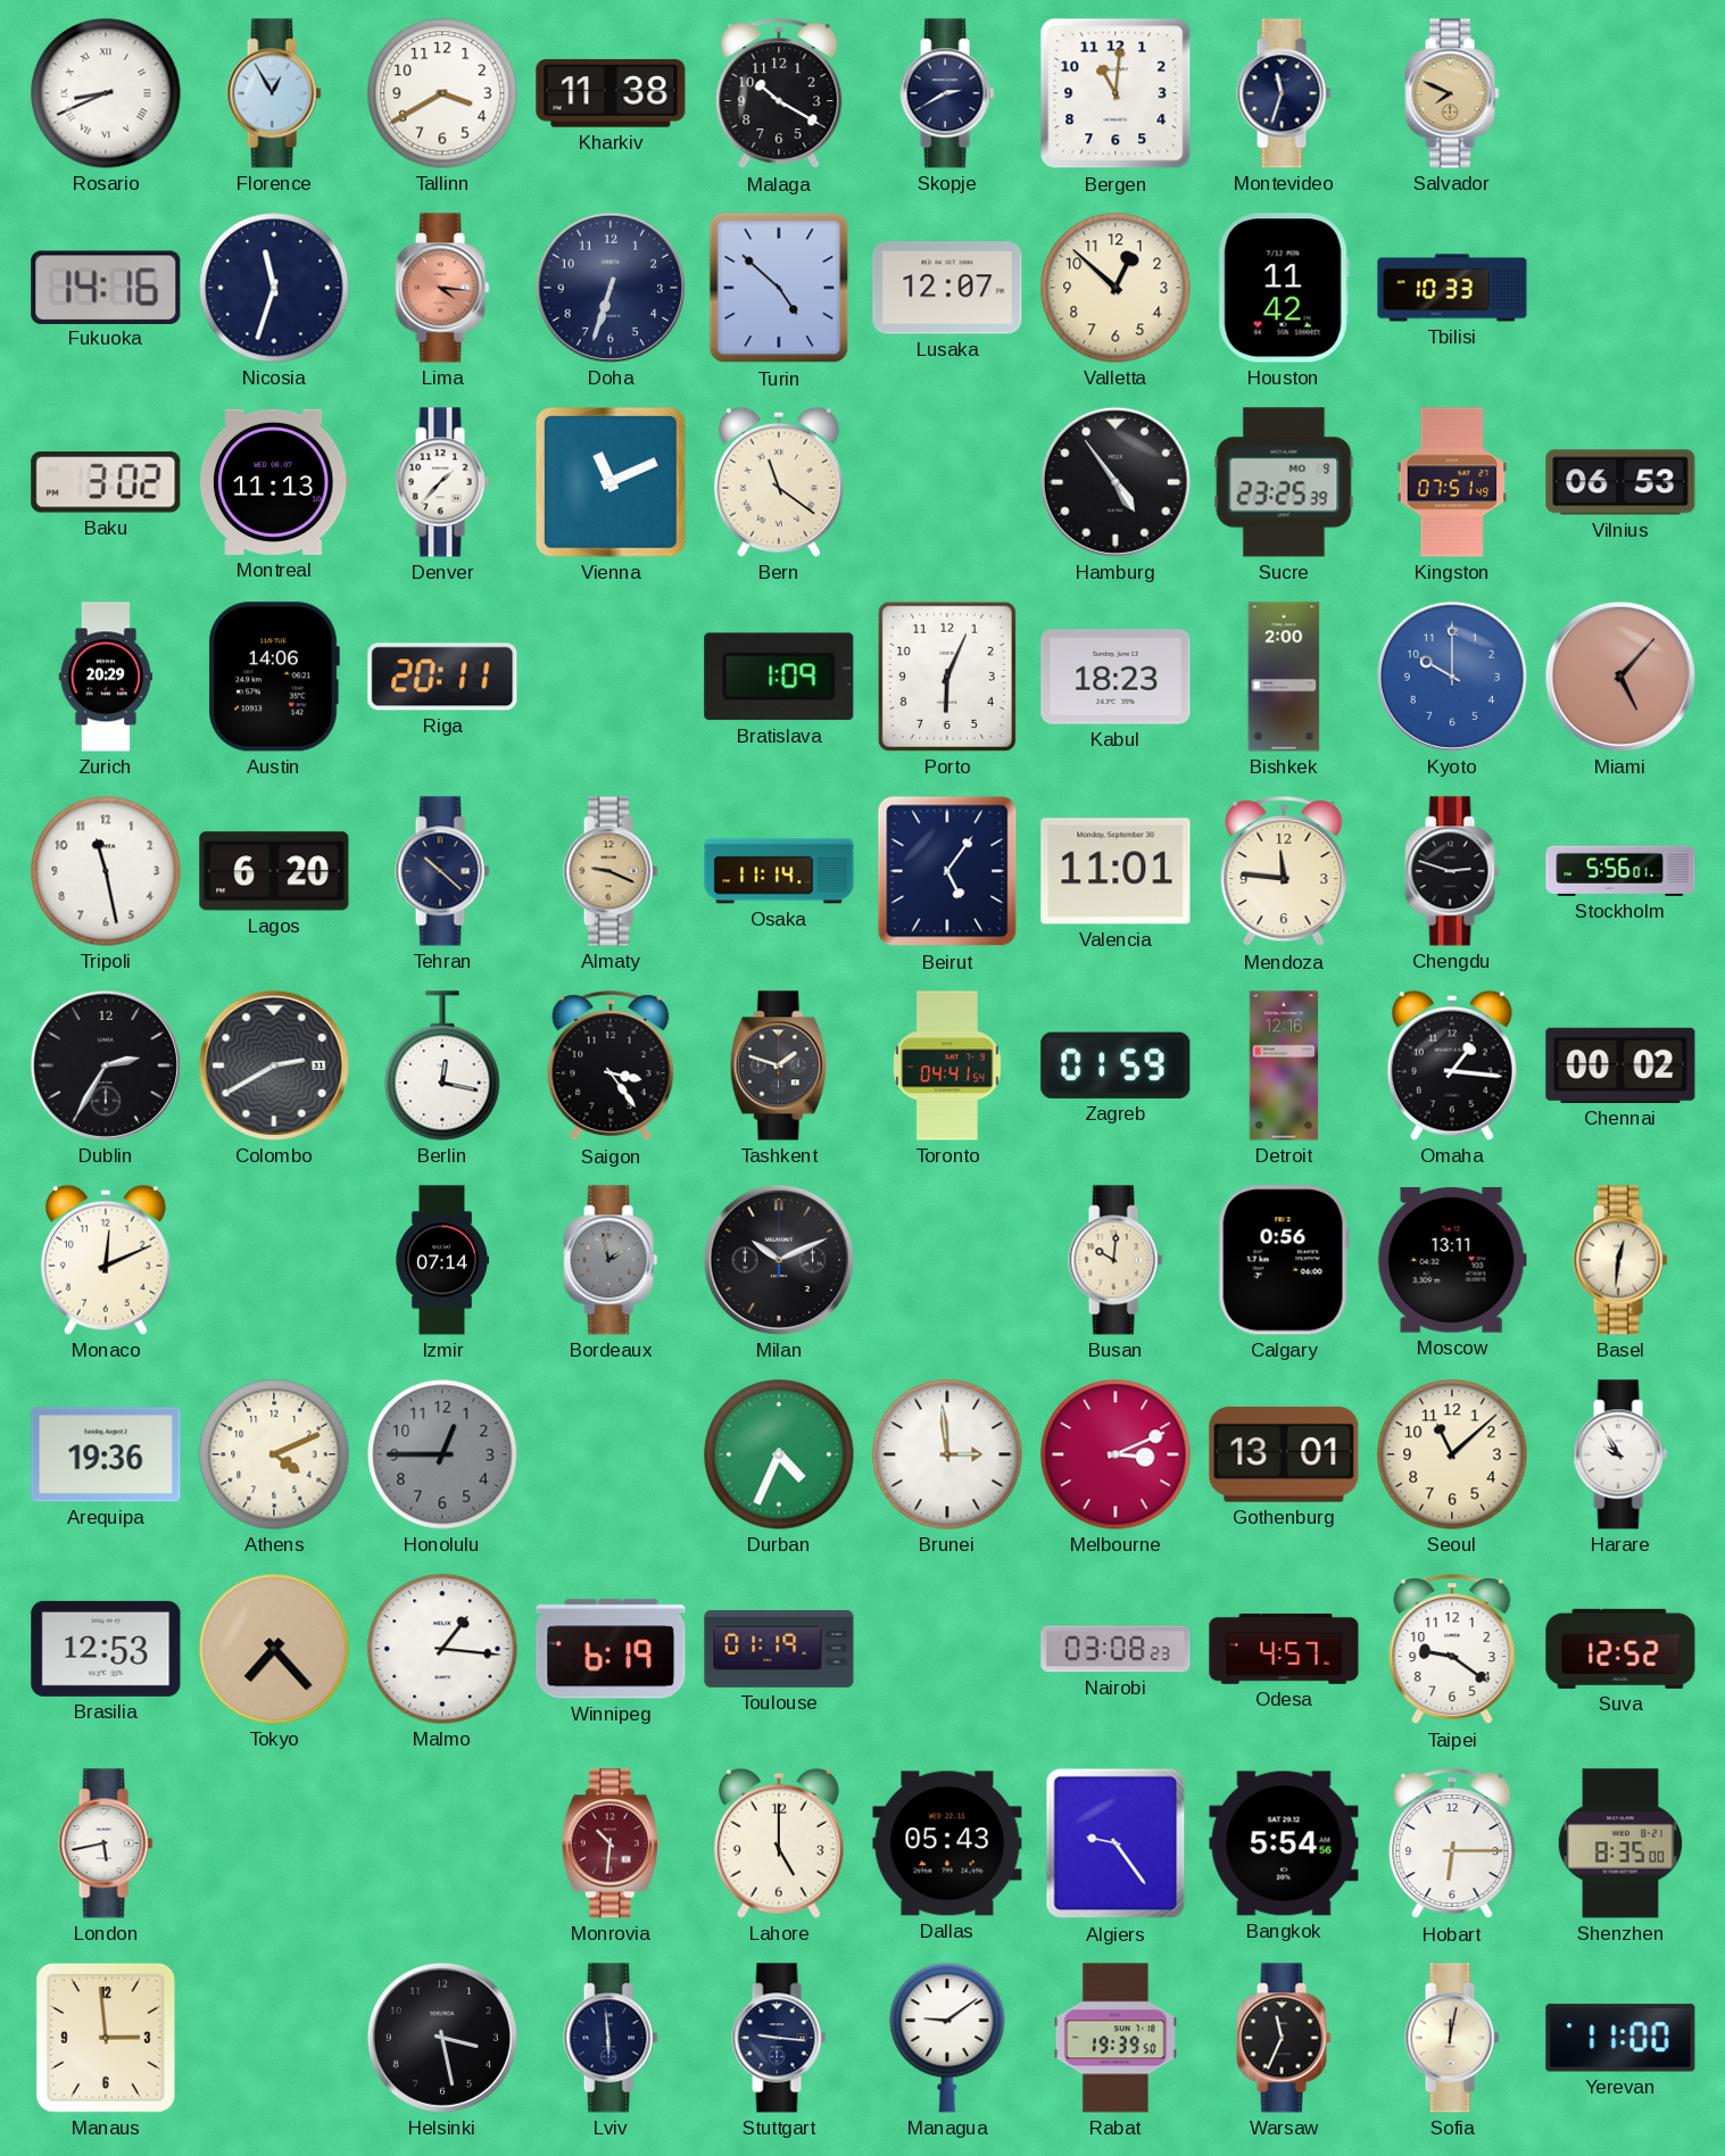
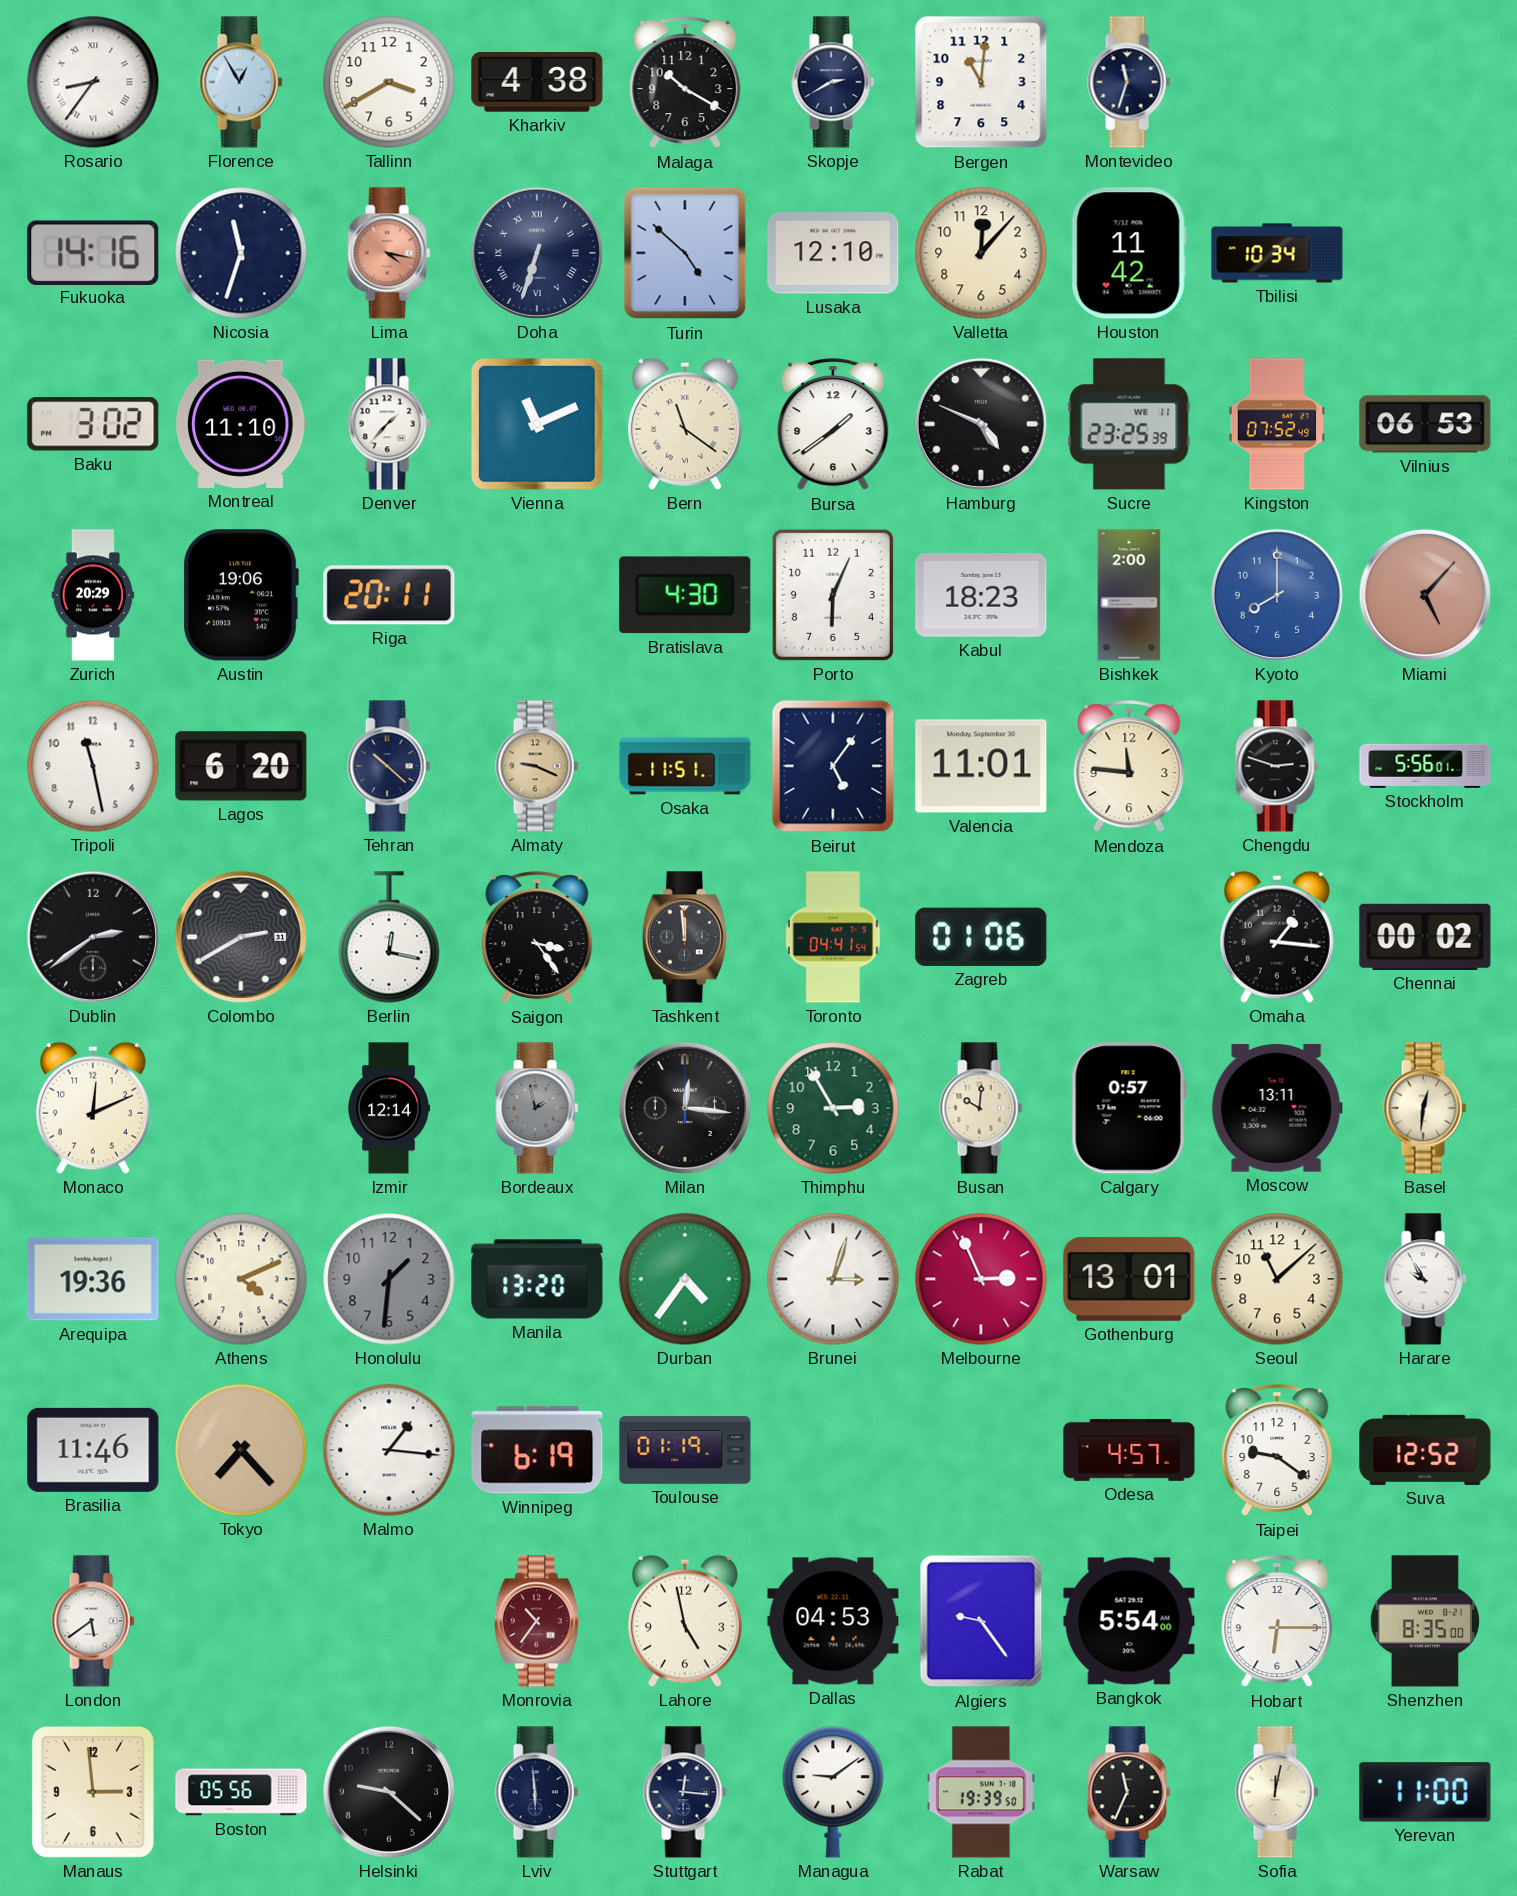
Rosario: 8:41 -> 8:36 (93, 82)
Kharkiv: 11:38 -> 4:38 (537, 82)
Salvador: 7:49 -> none (1452, 93)
Lima: 4:16 -> 4:17 (389, 253)
Doha numerals: Arabic -> Roman (537, 253)
Lusaka: 12:07 -> 12:10 (833, 253)
Valletta: 12:52 -> 12:07 (981, 253)
Tbilisi: 10:33 -> 10:34 (1277, 253)
Montreal: 11:13 -> 11:10 (241, 424)
Bursa: none -> 1:39 (833, 425)
Hamburg: 4:54 -> 4:49 (981, 424)
Sucre date: MO 9 -> WE 11 (1129, 424)
Kingston: 07:51 -> 07:52 (1277, 424)
Austin: 14:06 -> 19:06 (241, 595)
Bratislava: 1:09 -> 4:30 (685, 595)
Kyoto: 10:00 -> 8:00 (1277, 595)
Osaka: 11:14 -> 11:51 (685, 766)
Dublin: 2:35 -> 2:39 (93, 937)
Tashkent: 1:48 -> 11:59 (685, 937)
Zagreb: 01:59 -> 01:06 (981, 937)
Detroit: 12:16 -> none (1284, 1065)
Izmir: 07:14 -> 12:14 (388, 1108)
Milan: 10:11 -> 12:16 (685, 1108)
Thimphu: none -> 2:55 (833, 1108)
Calgary: 0:56 -> 0:57 (1129, 1108)
Honolulu: 12:45 -> 1:31 (389, 1279)
Manila: none -> 13:20 (537, 1279)
Durban: 4:34 -> 4:36 (685, 1279)
Brunei: 2:59 -> 3:03 (833, 1279)
Melbourne: 3:11 -> 2:56 (981, 1279)
Brasilia: 12:53 -> 11:46 (93, 1450)
Nairobi: 03:08 -> none (1116, 1649)
London: 5:43 -> 5:39 (93, 1621)
Monrovia: 10:31 -> 10:36 (537, 1621)
Lahore: 5:00 -> 4:58 (685, 1621)
Dallas: 05:43 -> 04:53 (833, 1621)
Bangkok: 5:54:56 -> 5:54:00 (1129, 1621)
Boston: none -> 05:56 (241, 1792)
Helsinki: 3:28 -> 9:22 (389, 1792)
Stuttgart: 9:16 -> 12:16 (685, 1792)
